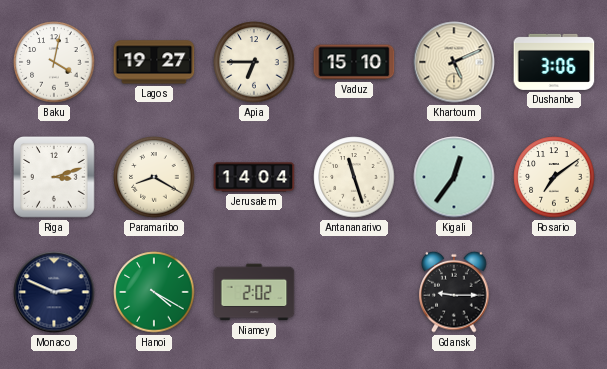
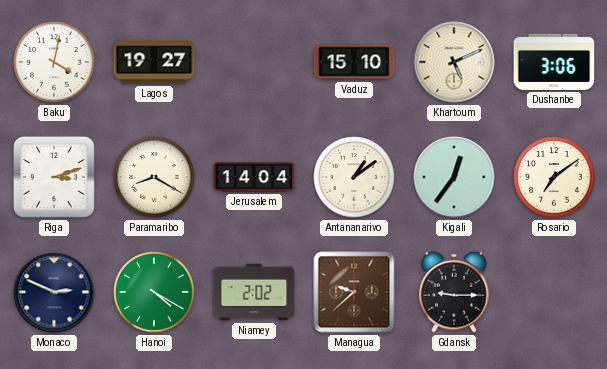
Apia: 6:45 -> none (254, 62)
Antananarivo: 11:27 -> 1:09 (354, 177)
Managua: none -> 9:38 (354, 292)
